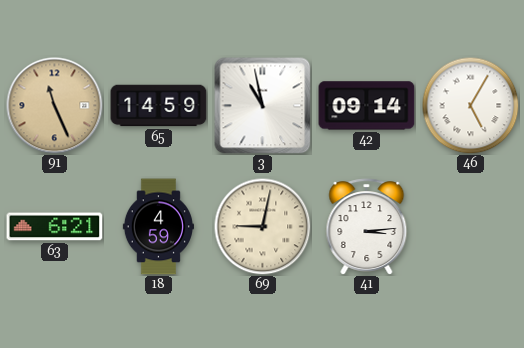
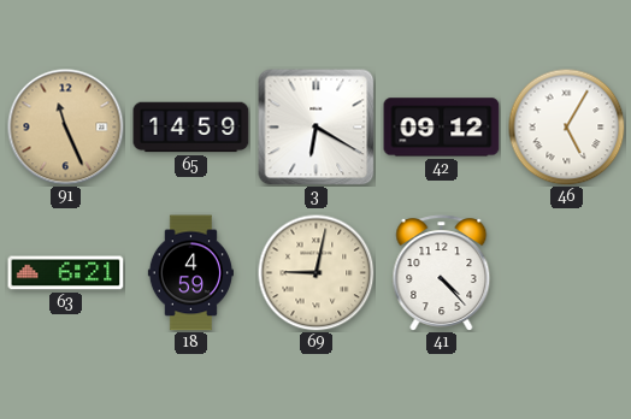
3: 10:58 -> 6:20 (317, 128)
42: 09:14 -> 09:12 (442, 128)
41: 3:14 -> 4:23 (442, 273)
